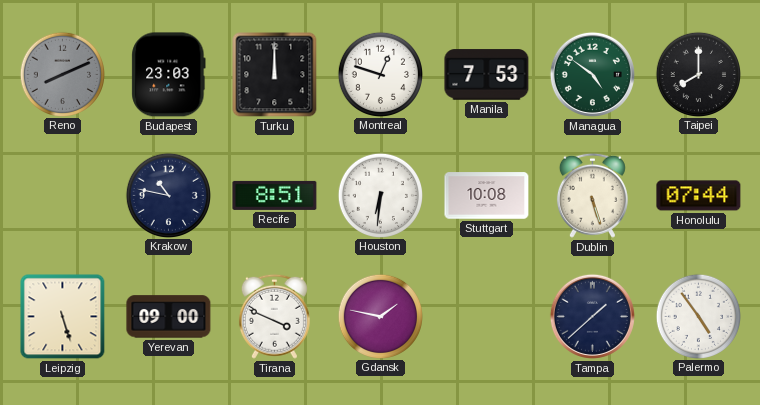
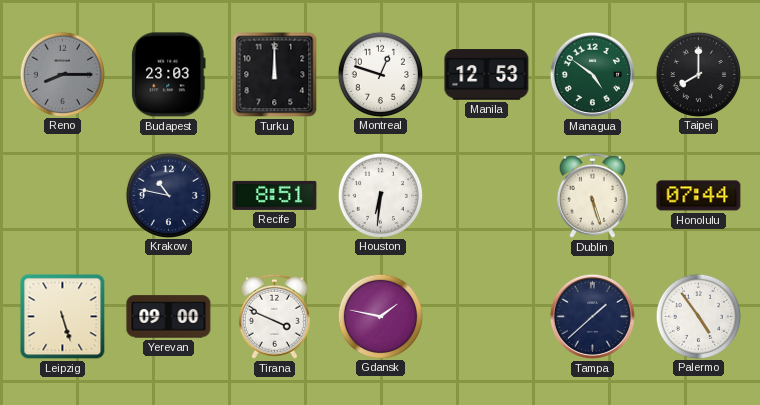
Reno: 8:11 -> 8:15 (62, 74)
Manila: 7:53 -> 12:53 (487, 75)
Stuttgart: 10:08 -> none (487, 196)
